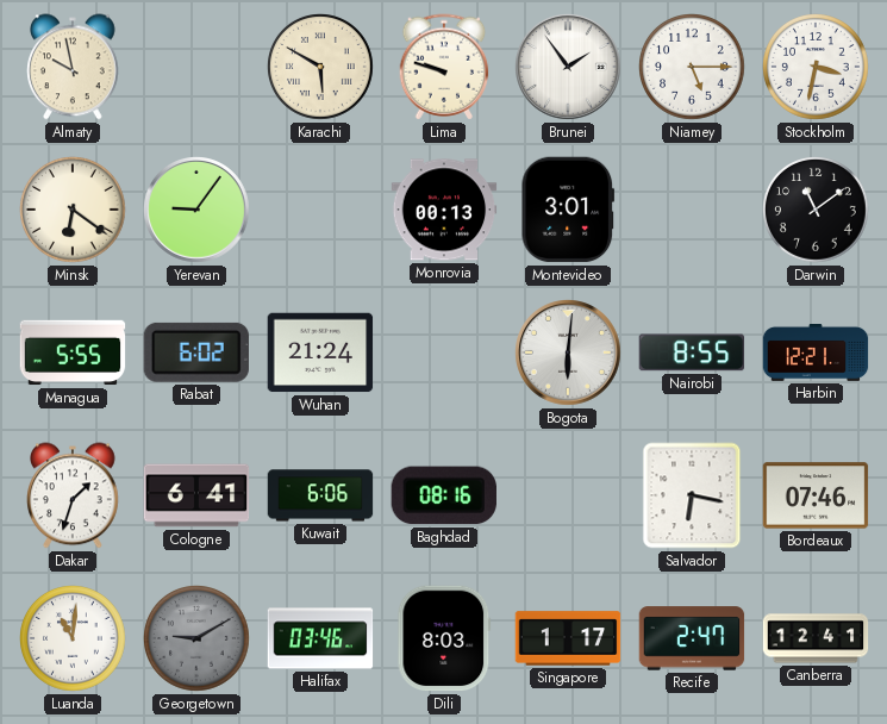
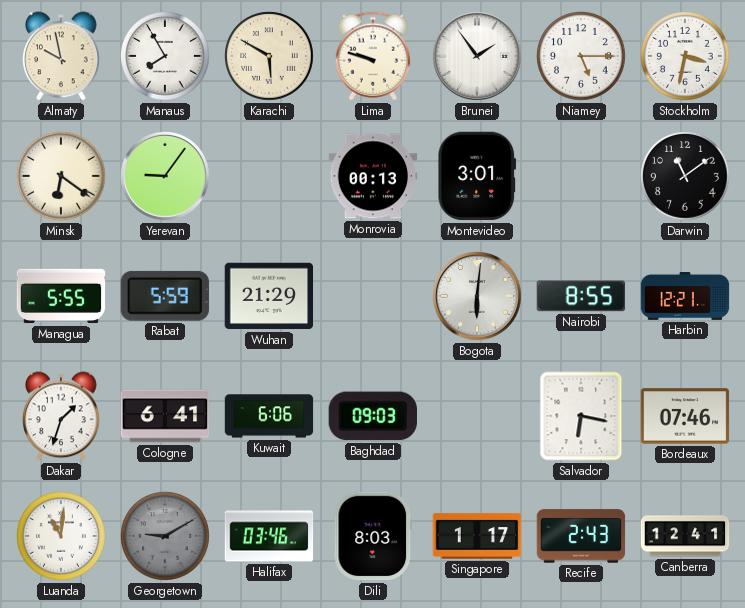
Manaus: none -> 7:55 (166, 57)
Rabat: 6:02 -> 5:59 (165, 296)
Wuhan: 21:24 -> 21:29 (269, 296)
Baghdad: 08:16 -> 09:03 (372, 416)
Recife: 2:47 -> 2:43 (581, 536)
